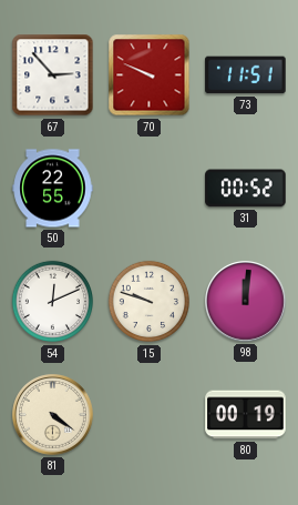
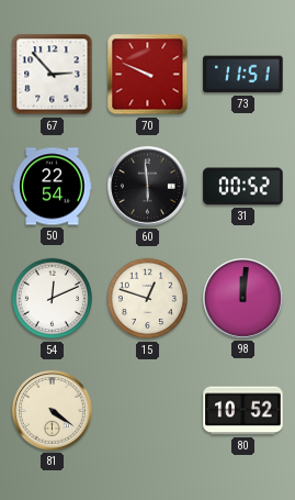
50: 22:55 -> 22:54 (53, 187)
60: none -> 5:59 (148, 187)
15: 9:48 -> 12:48 (147, 299)
80: 00:19 -> 10:52 (243, 411)
